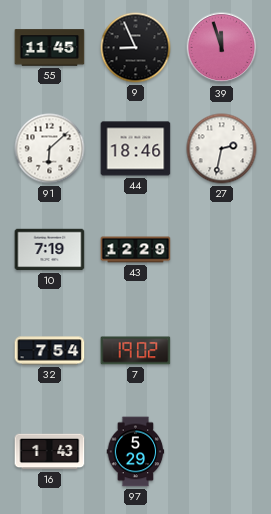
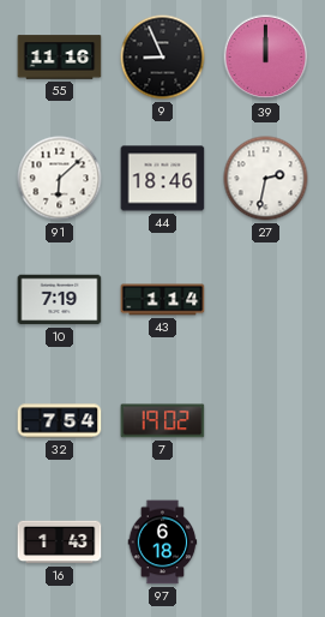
55: 11:45 -> 11:16 (60, 58)
39: 11:57 -> 12:00 (266, 58)
43: 12:29 -> 1:14 (163, 300)
97: 5:29 -> 6:18 (163, 543)
